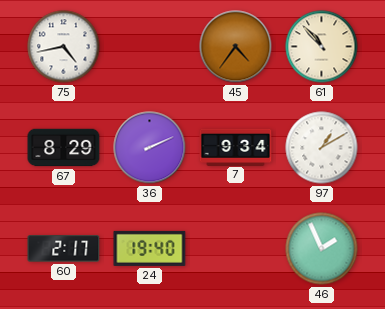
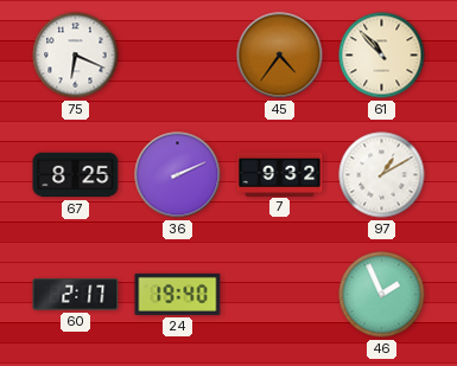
75: 4:43 -> 6:19 (76, 56)
67: 8:29 -> 8:25 (76, 175)
7: 9:34 -> 9:32 (280, 174)
